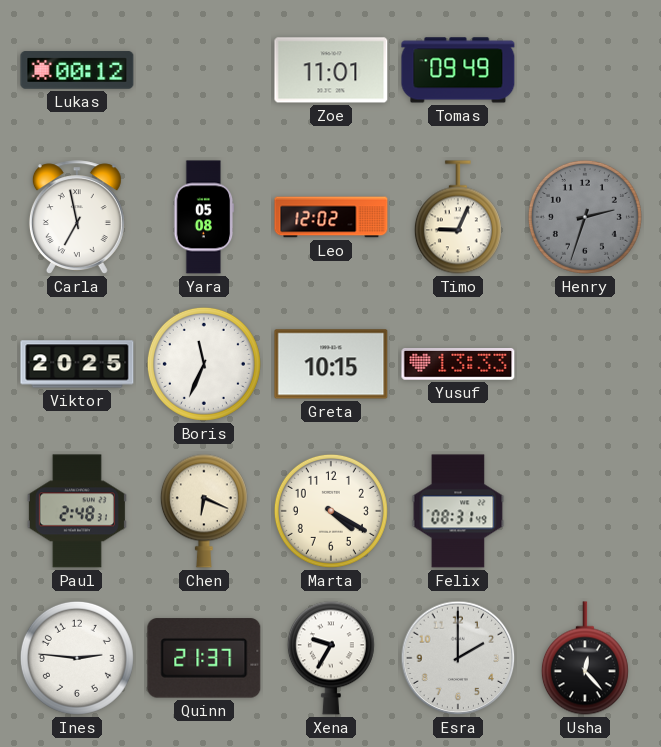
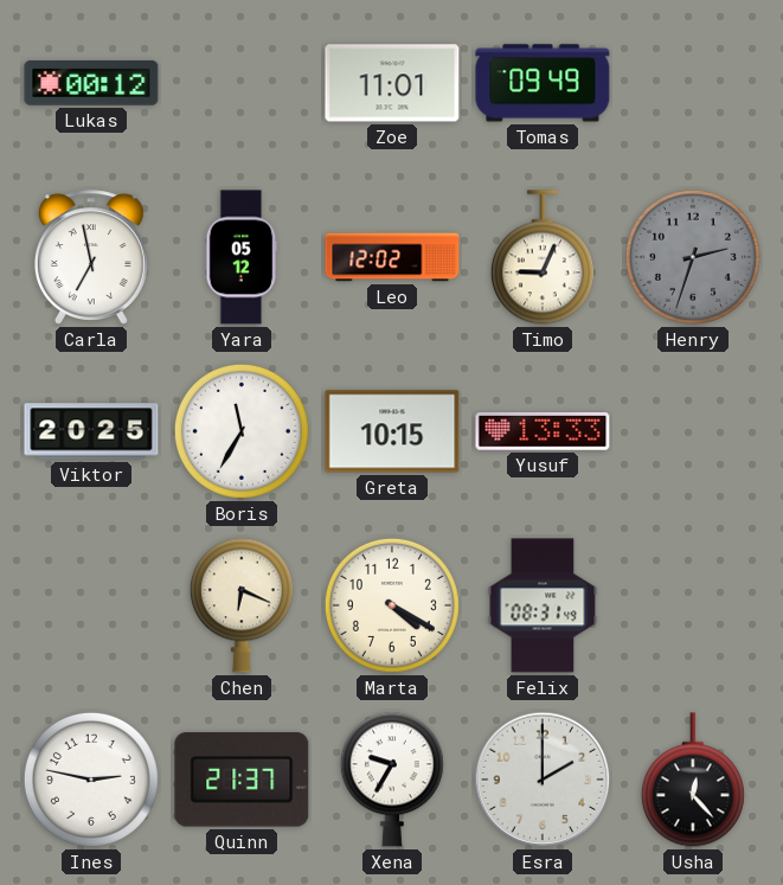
Yara: 05:08 -> 05:12 (242, 257)
Boris: 11:34 -> 11:35 (242, 431)
Paul: 2:48 -> none (77, 511)
Ines: 2:46 -> 2:47 (91, 780)
